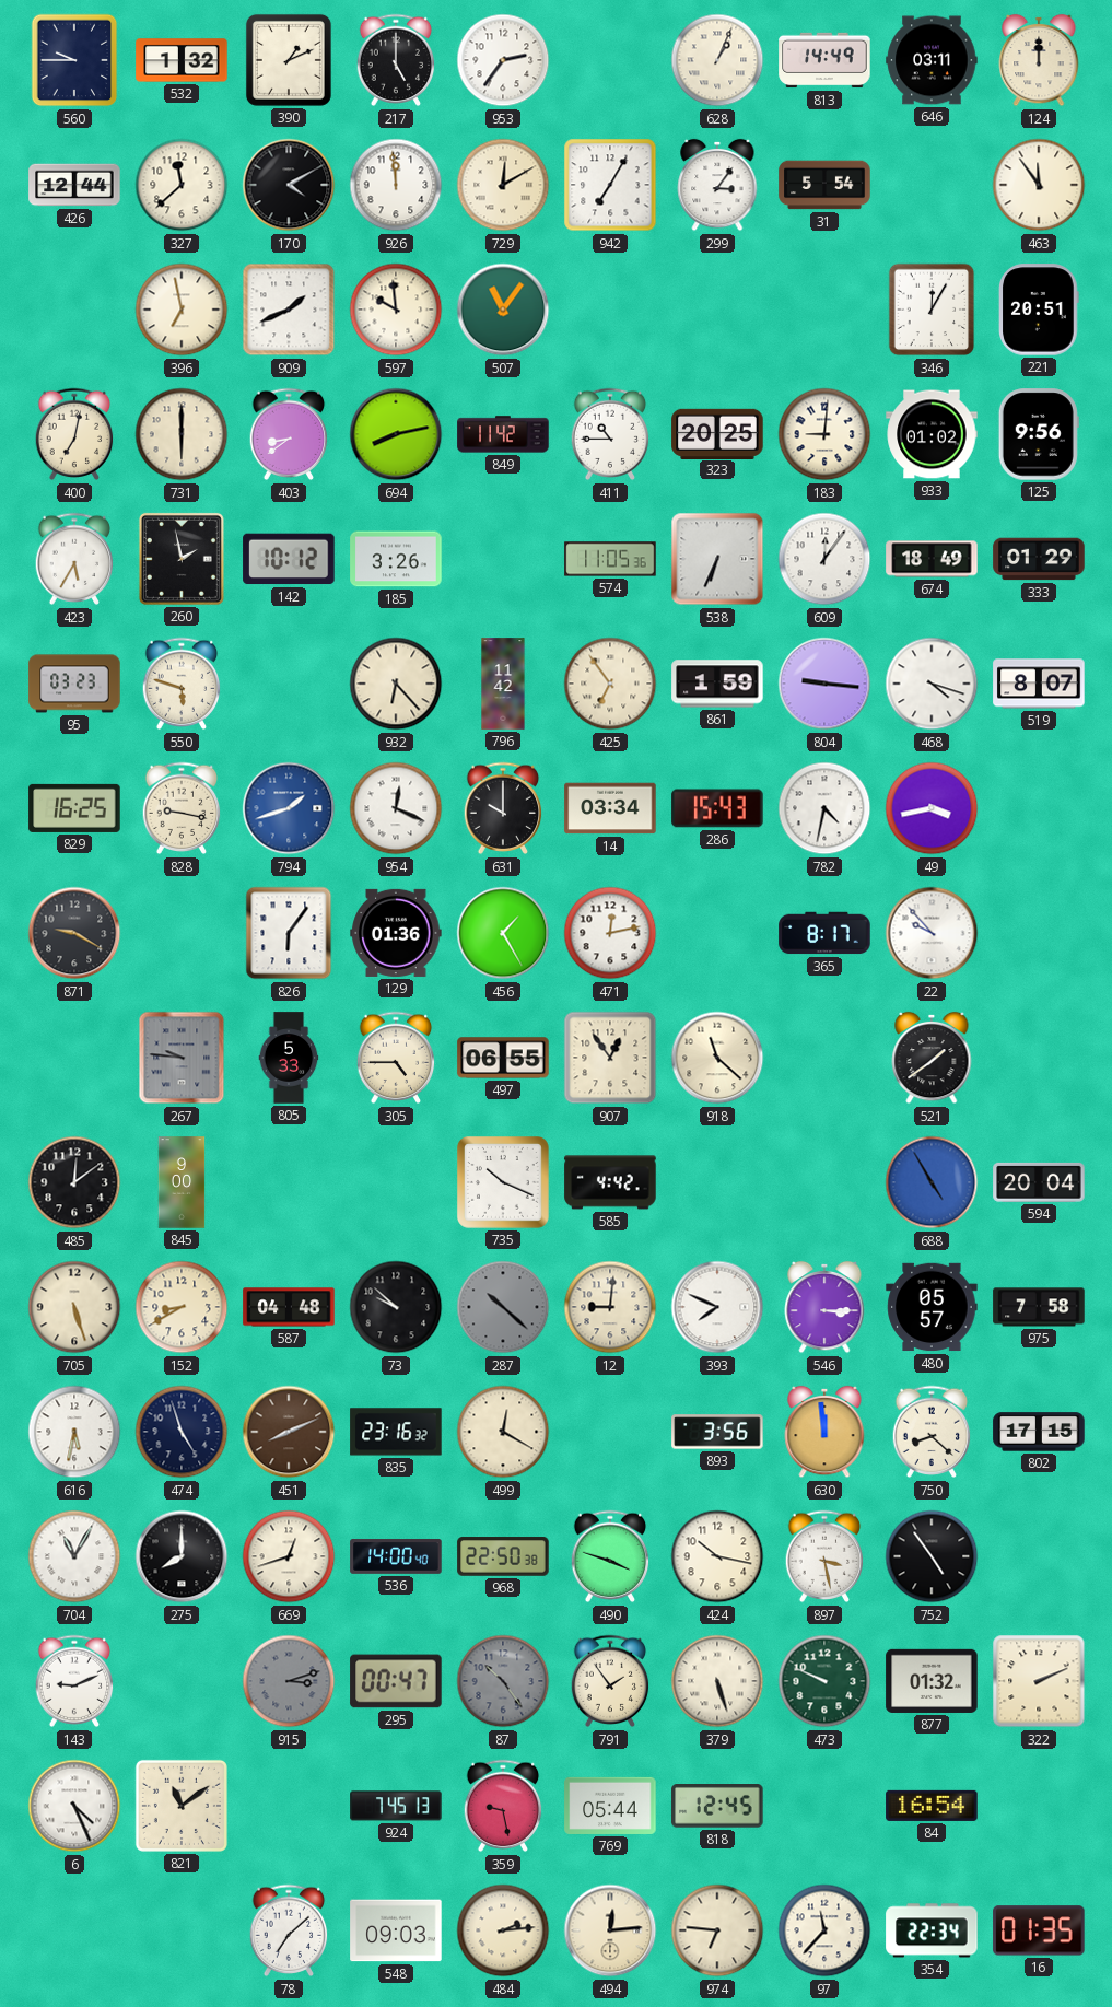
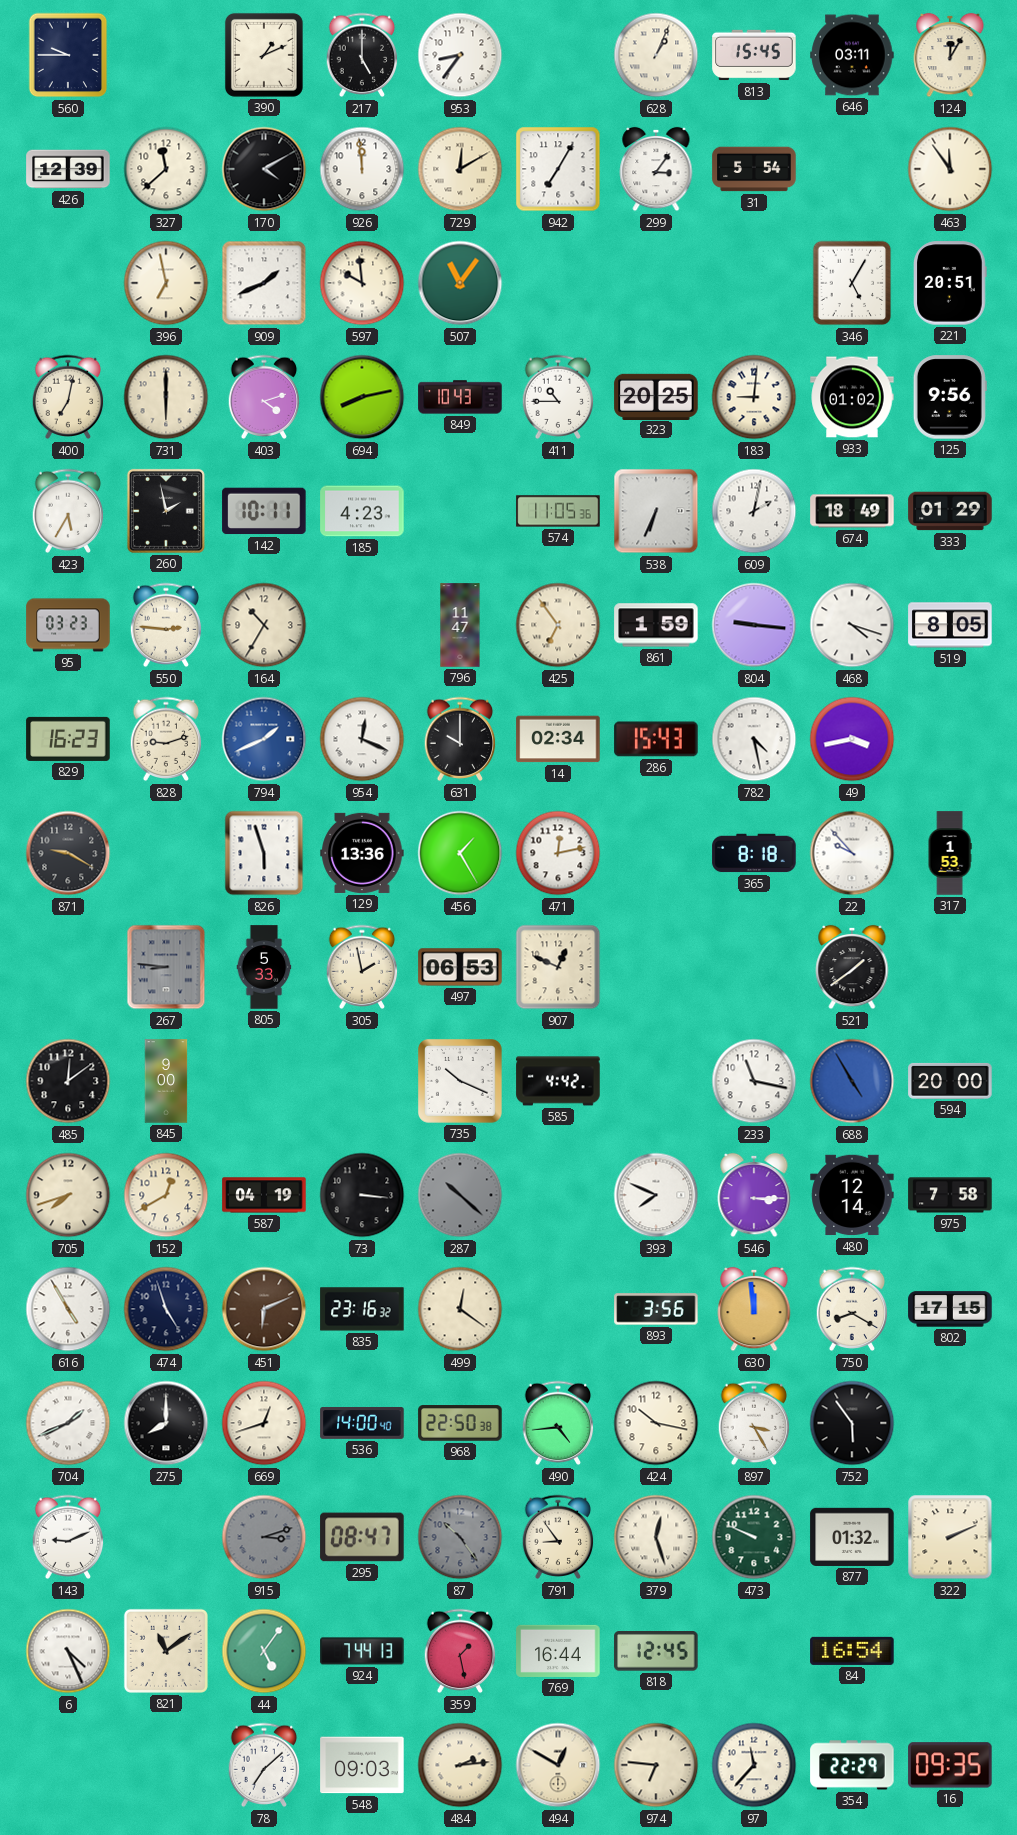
532: 1:32 -> none (182, 60)
953: 2:36 -> 8:36 (460, 55)
813: 14:49 -> 15:45 (754, 55)
124: 12:00 -> 12:05 (950, 55)
426: 12:44 -> 12:39 (68, 169)
346: 12:05 -> 5:05 (852, 283)
403: 8:39 -> 4:12 (264, 397)
849: 11:42 -> 10:43 (460, 397)
142: 10:12 -> 10:11 (264, 511)
185: 3:26 -> 4:23 (362, 511)
609: 12:06 -> 2:02 (754, 511)
550: 5:48 -> 2:46 (166, 625)
164: none -> 10:35 (264, 625)
932: 6:23 -> none (396, 684)
796: 11:42 -> 11:47 (460, 625)
519: 8:07 -> 8:05 (950, 625)
829: 16:25 -> 16:23 (68, 739)
828: 9:17 -> 9:12 (166, 739)
794: 1:42 -> 1:41 (264, 739)
14: 03:34 -> 02:34 (558, 739)
782: 4:32 -> 4:28 (754, 739)
826: 6:06 -> 5:57 (264, 853)
129: 01:36 -> 13:36 (362, 853)
365: 8:17 -> 8:18 (754, 853)
317: none -> 1:53 (950, 853)
267: 9:46 -> 8:46 (166, 967)
305: 4:45 -> 1:58 (362, 967)
497: 06:55 -> 06:53 (460, 967)
907: 12:54 -> 12:49 (558, 967)
918: 11:22 -> none (717, 1058)
233: none -> 11:17 (754, 1081)
594: 20:04 -> 20:00 (950, 1081)
705: 5:27 -> 7:42 (68, 1195)
152: 8:40 -> 12:40 (166, 1195)
587: 04:48 -> 04:19 (264, 1195)
73: 9:52 -> 3:16 (362, 1195)
12: 9:01 -> none (610, 1307)
480: 05:57 -> 12:14 (852, 1195)
616: 5:32 -> 4:55 (68, 1309)
451: 8:11 -> 6:11 (264, 1309)
499: 12:20 -> 12:21 (460, 1309)
750: 8:22 -> 8:20 (852, 1309)
704: 11:05 -> 1:41 (68, 1423)
490: 3:48 -> 4:44 (558, 1423)
897: 3:28 -> 3:25 (754, 1423)
752: 4:54 -> 5:54 (852, 1423)
295: 00:47 -> 08:47 (362, 1537)
791: 1:54 -> 8:54 (558, 1537)
379: 5:27 -> 12:27 (656, 1537)
44: none -> 5:06 (264, 1651)
924: 7:45 -> 7:44 (362, 1651)
359: 9:28 -> 1:28 (460, 1651)
769: 05:44 -> 16:44 (558, 1651)
494: 12:14 -> 12:50 (558, 1765)
354: 22:34 -> 22:29 (852, 1765)
16: 01:35 -> 09:35 (950, 1765)
